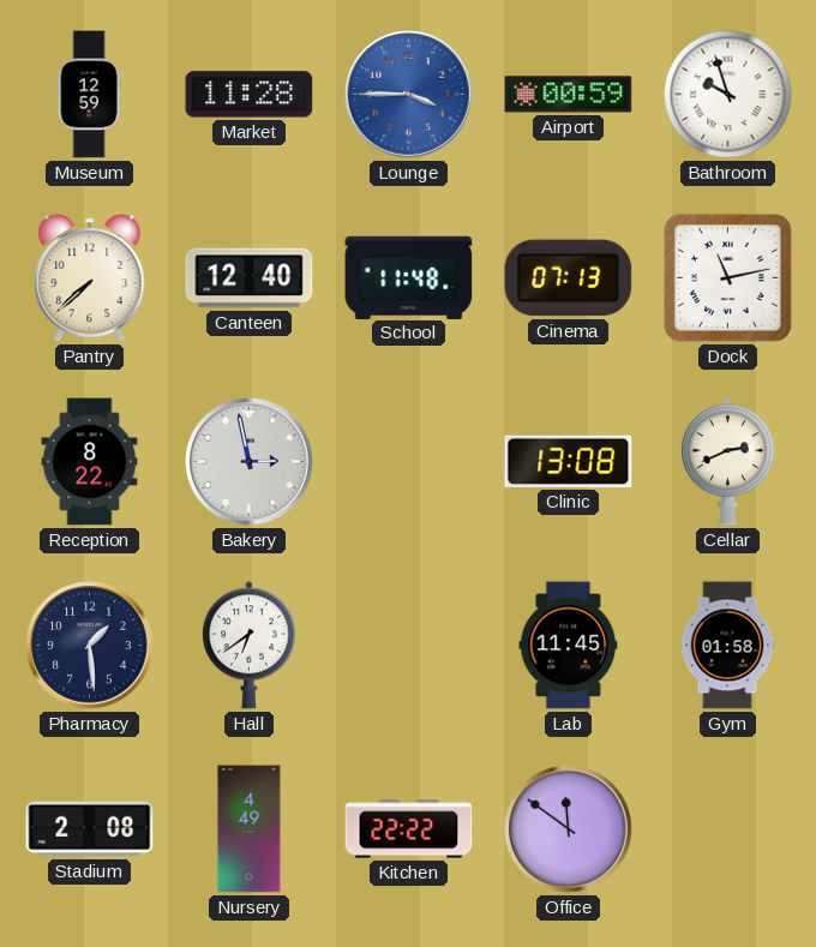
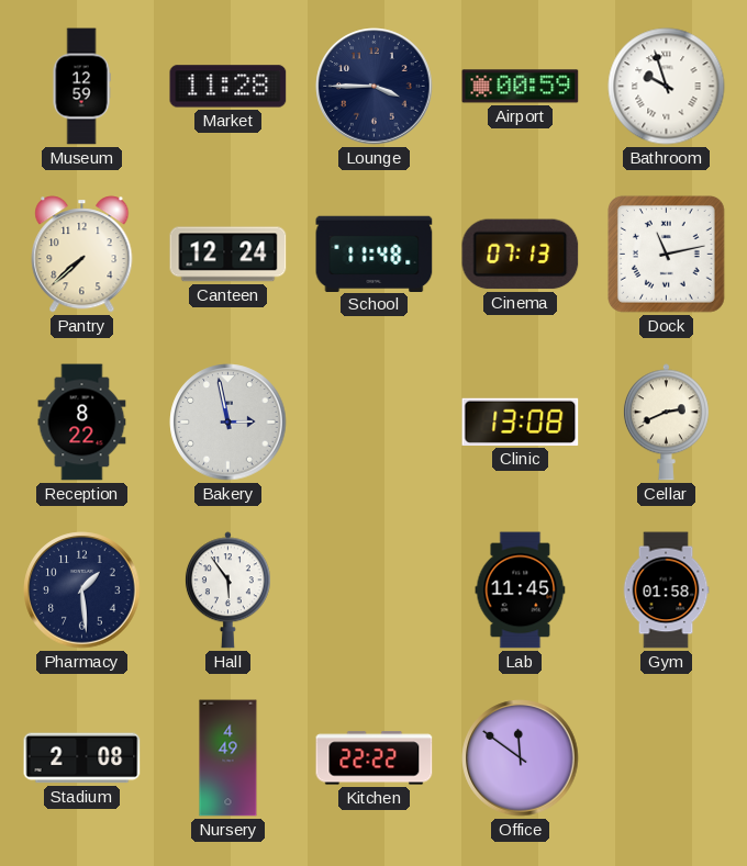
Lounge dial: blue -> navy (375, 87)
Canteen: 12:40 -> 12:24 (228, 255)
Hall: 6:39 -> 5:54 (227, 591)
